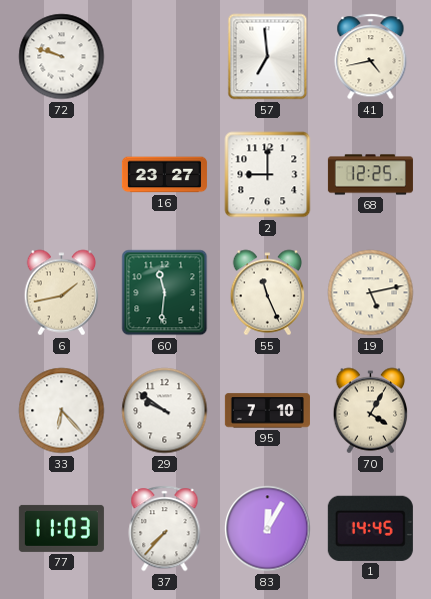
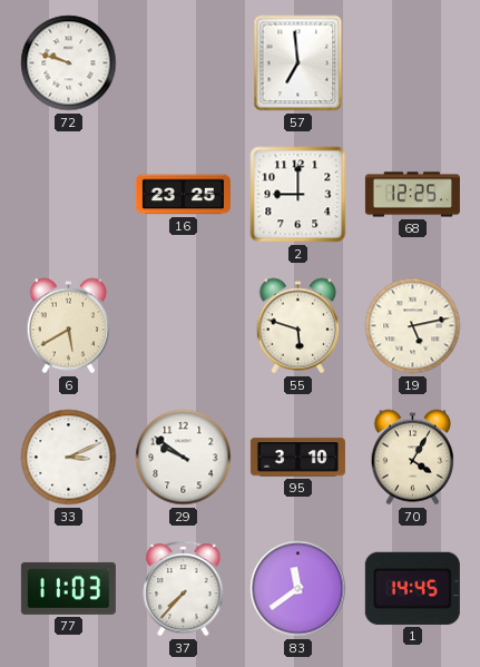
41: 4:43 -> none (371, 57)
16: 23:27 -> 23:25 (183, 195)
6: 1:43 -> 5:40 (69, 326)
60: 11:31 -> none (165, 293)
55: 11:26 -> 5:48 (298, 326)
33: 6:23 -> 3:11 (69, 458)
95: 7:10 -> 3:10 (297, 458)
83: 12:05 -> 11:39 (298, 589)
